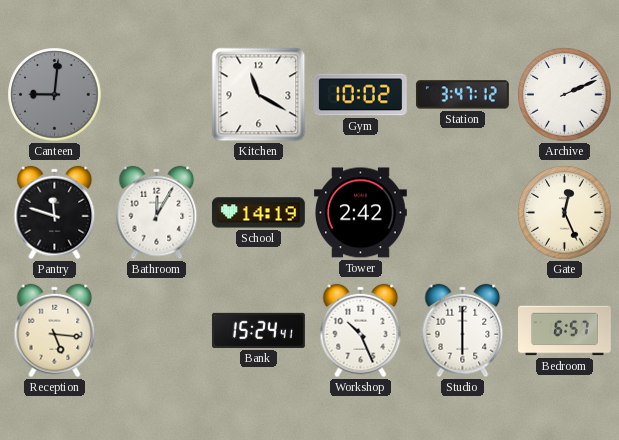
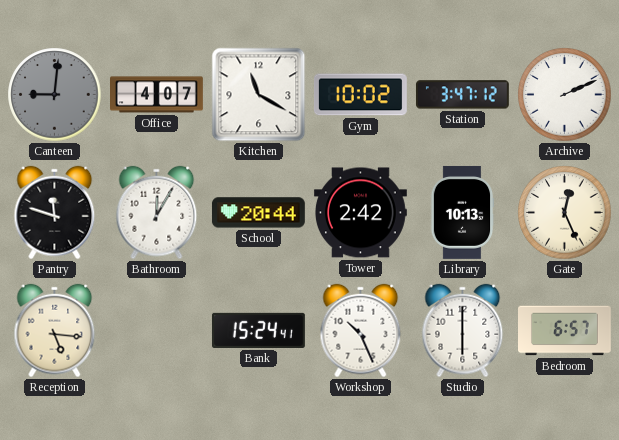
Office: none -> 4:07 (157, 95)
School: 14:19 -> 20:44 (258, 213)
Library: none -> 10:13 (462, 212)
